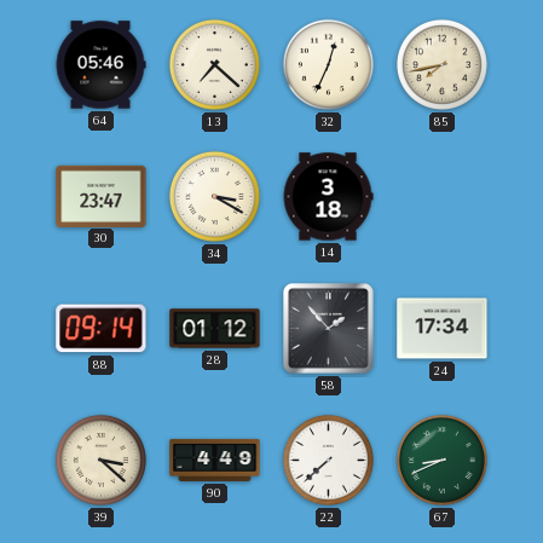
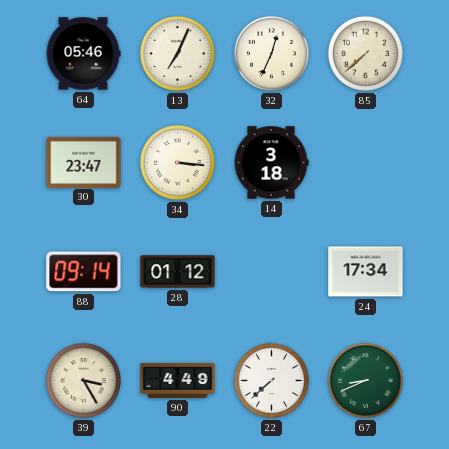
13: 7:22 -> 7:04 (177, 53)
85: 7:43 -> 7:38 (365, 53)
34: 3:20 -> 3:16 (177, 162)
58: 1:53 -> none (329, 329)
39: 3:22 -> 3:25 (83, 380)
